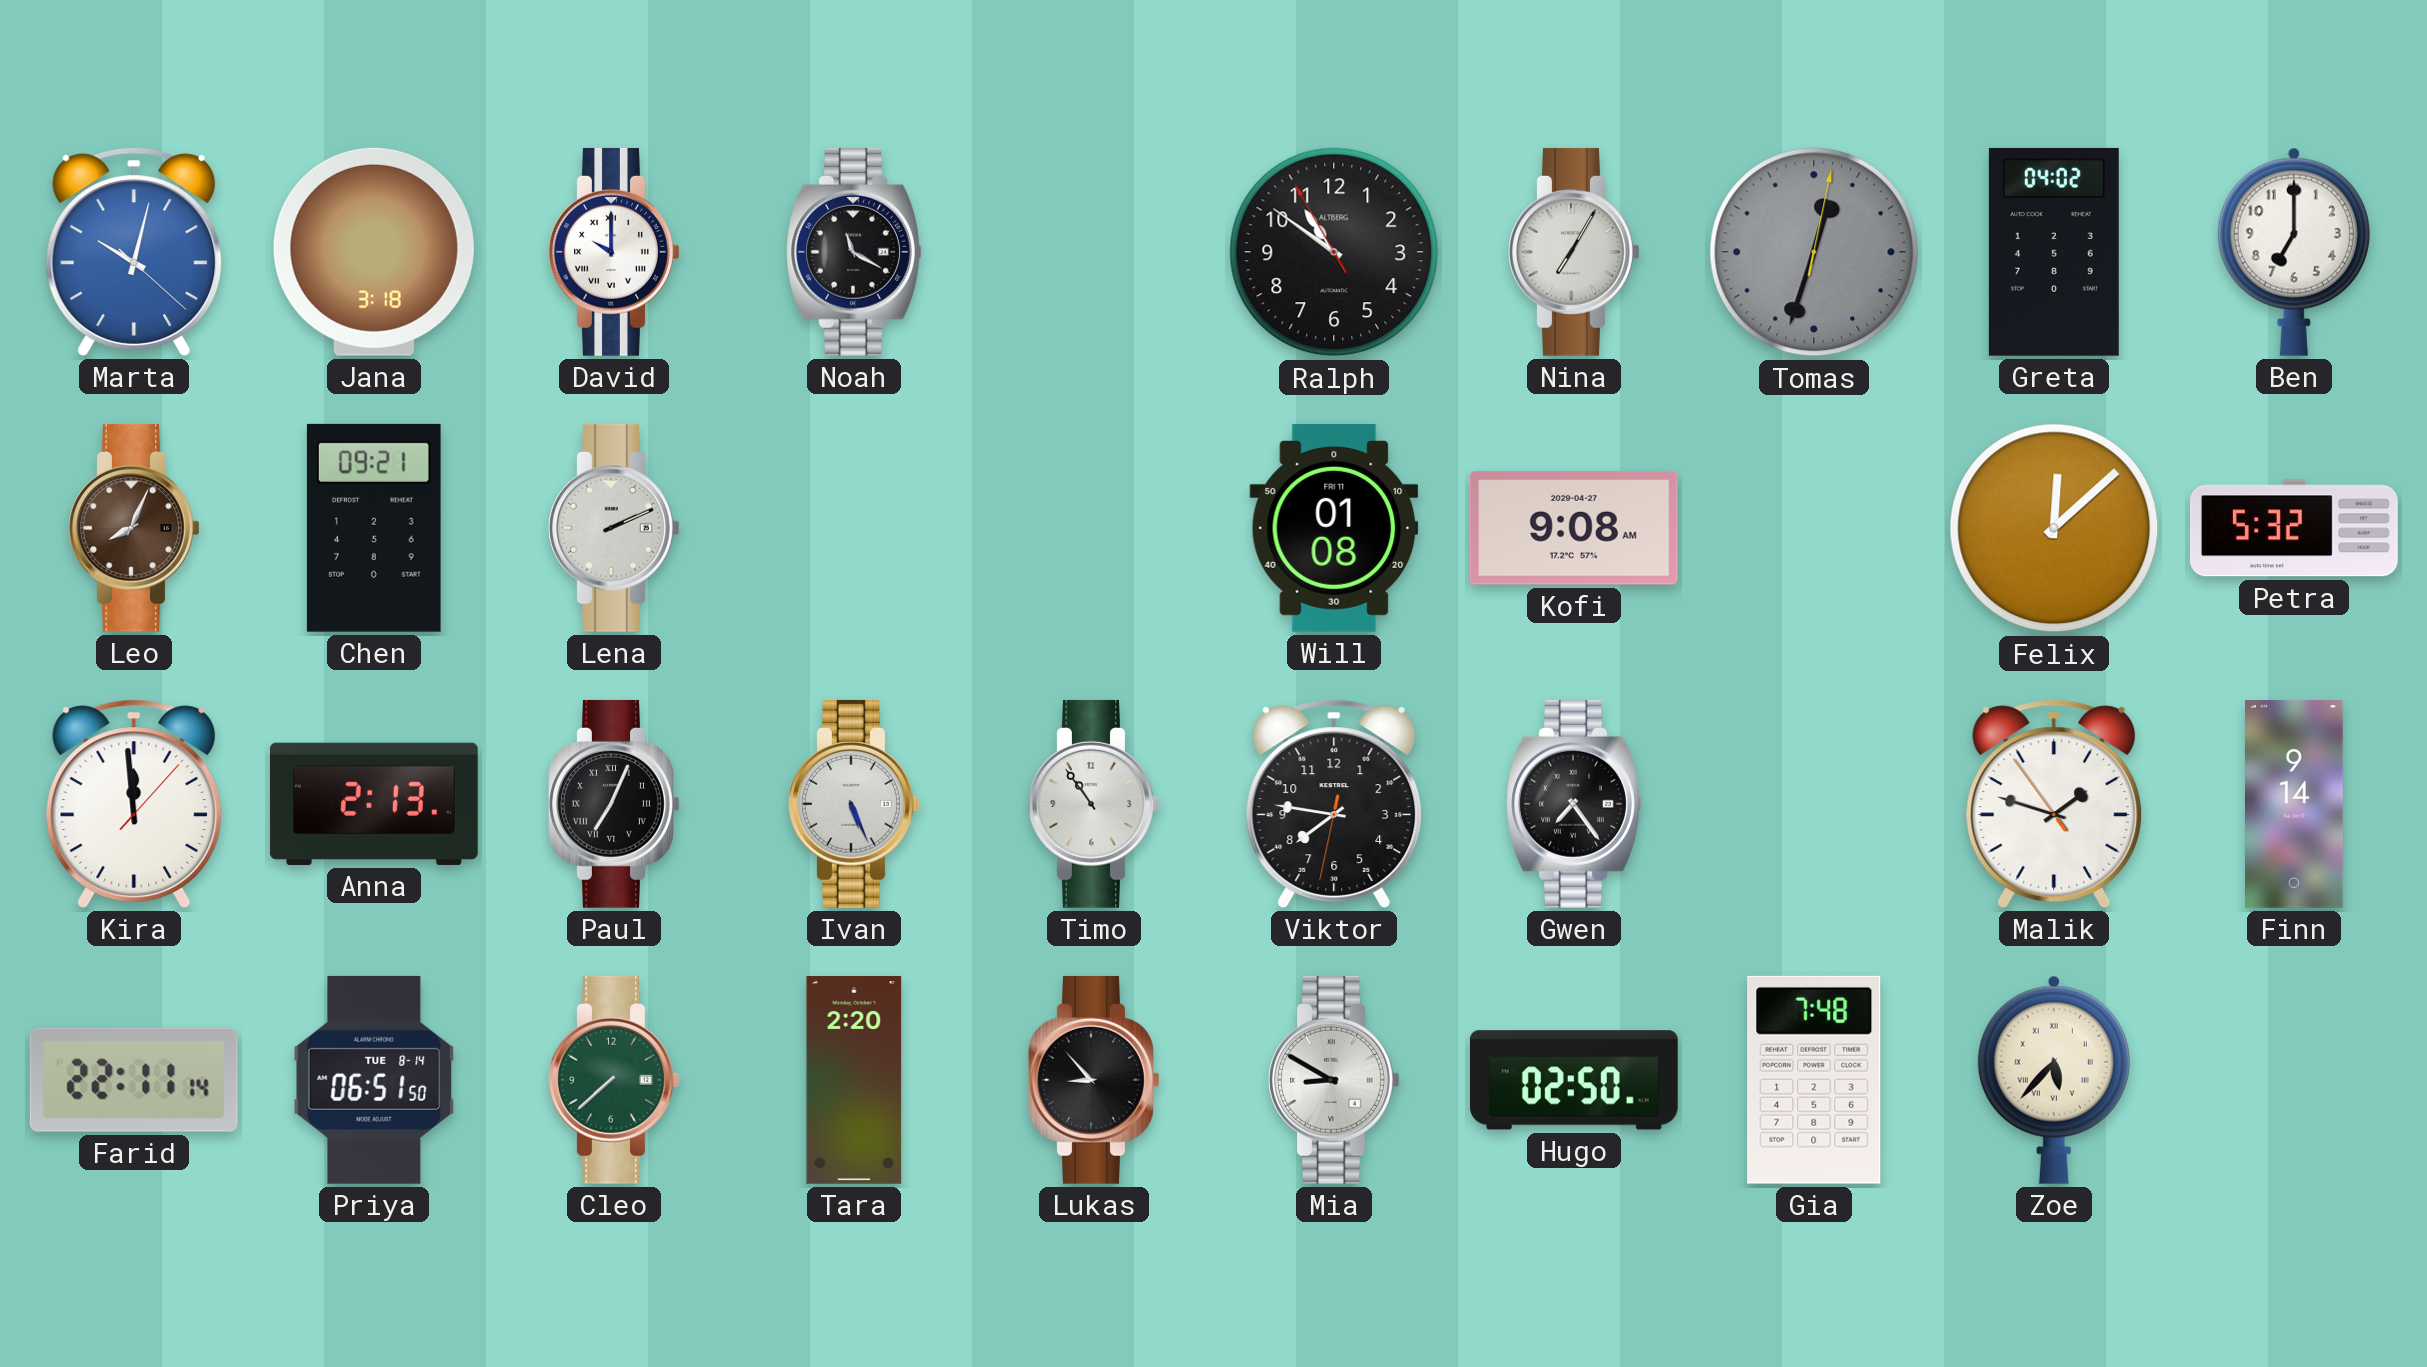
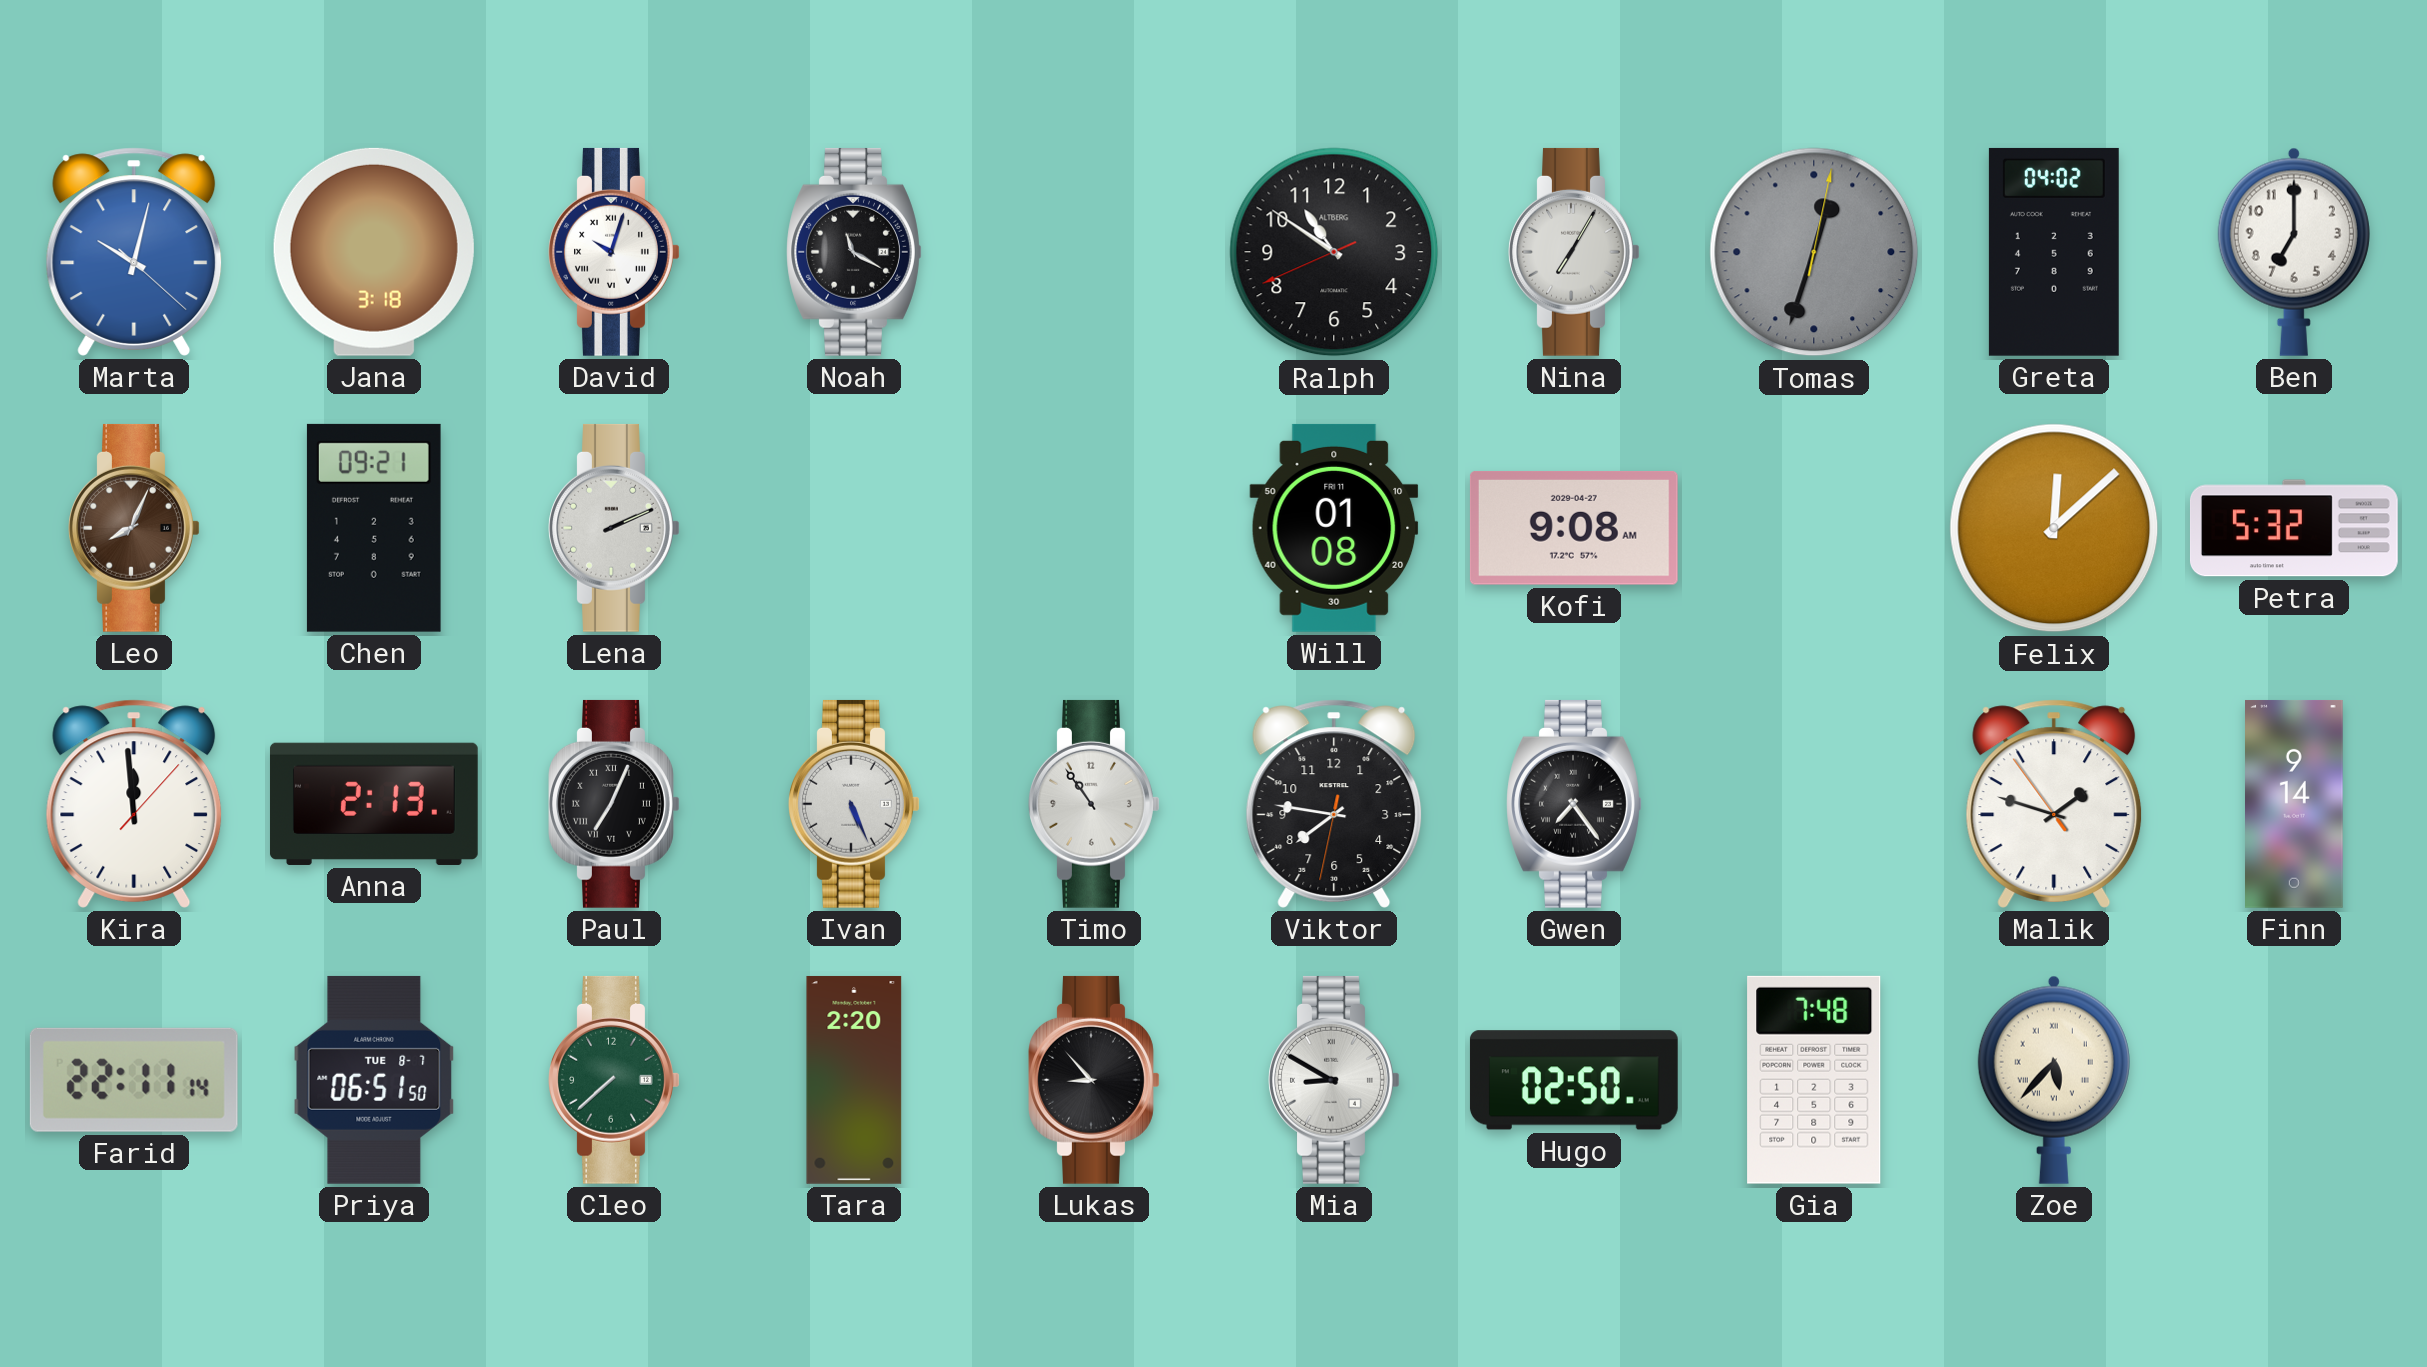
David: 10:00 -> 10:03 (614, 252)
Ralph: 10:50:55 -> 10:50:41 (1334, 252)
Priya date: TUE 8-14 -> TUE 8-7 (374, 1080)
